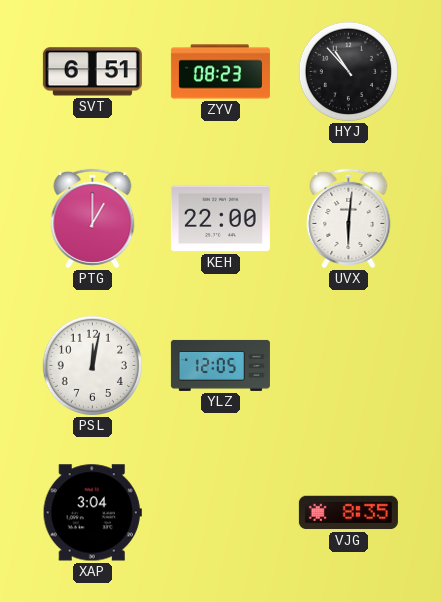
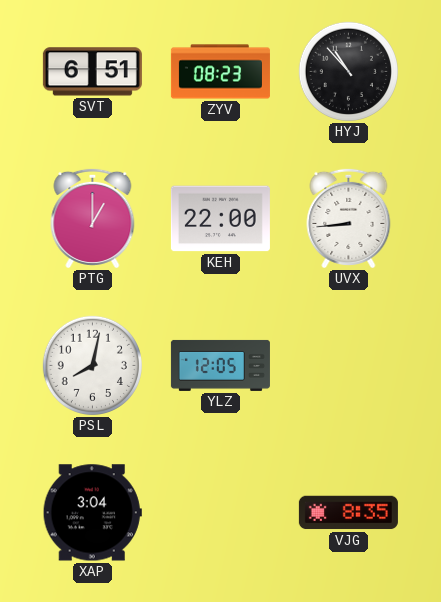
UVX: 6:01 -> 8:44 (349, 218)
PSL: 12:02 -> 8:02 (92, 365)
